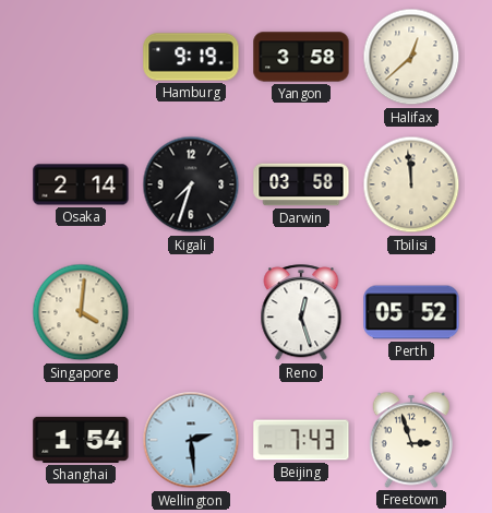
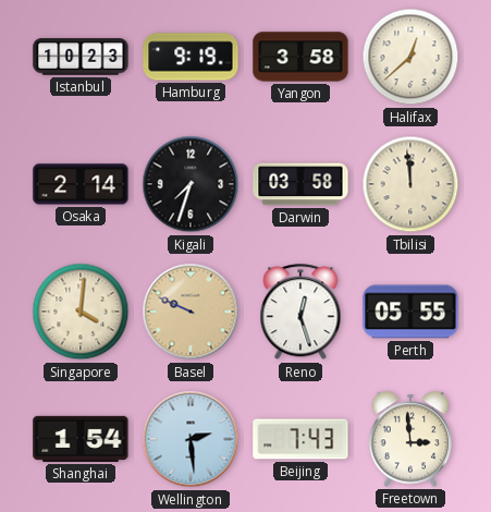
Istanbul: none -> 10:23 (81, 57)
Basel: none -> 9:49 (191, 312)
Perth: 05:52 -> 05:55 (410, 312)
Freetown: 2:57 -> 2:59 (409, 439)
